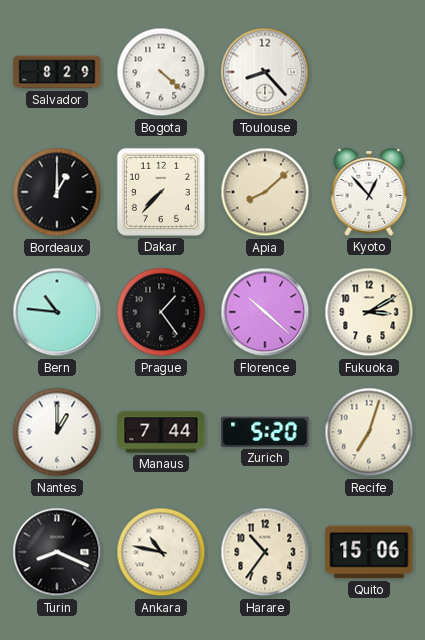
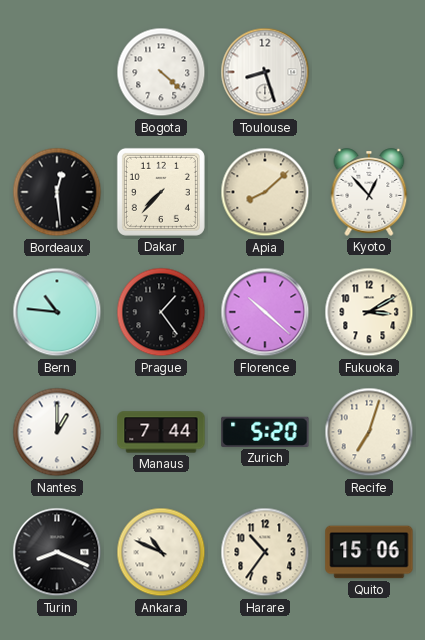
Salvador: 8:29 -> none (57, 72)
Toulouse: 8:23 -> 8:27 (265, 72)
Bordeaux: 1:00 -> 12:29 (57, 192)
Ankara: 10:47 -> 10:49 (161, 552)
